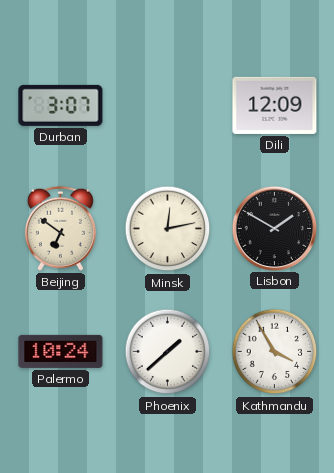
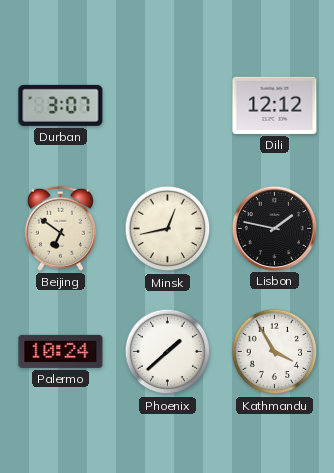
Dili: 12:09 -> 12:12 (275, 105)
Minsk: 12:13 -> 12:43 (168, 229)
Lisbon: 1:50 -> 1:47 (274, 228)
